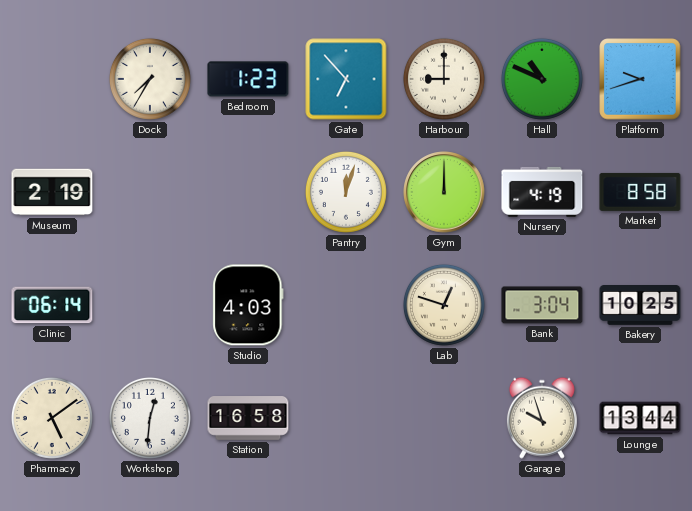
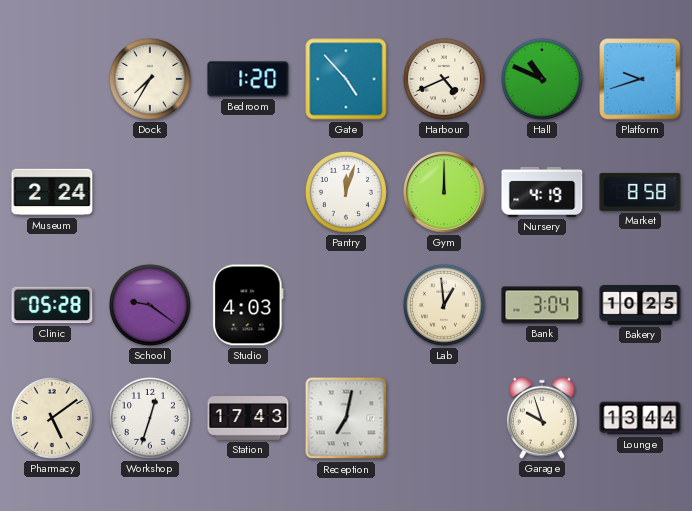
Bedroom: 1:23 -> 1:20 (248, 79)
Gate: 6:53 -> 4:53 (346, 79)
Harbour: 9:00 -> 4:41 (444, 79)
Museum: 2:19 -> 2:24 (52, 192)
Clinic: 06:14 -> 05:28 (52, 305)
School: none -> 9:21 (150, 305)
Lab: 12:48 -> 12:59 (444, 305)
Workshop: 12:31 -> 12:33 (150, 418)
Station: 16:58 -> 17:43 (248, 418)
Reception: none -> 7:02 (346, 418)
